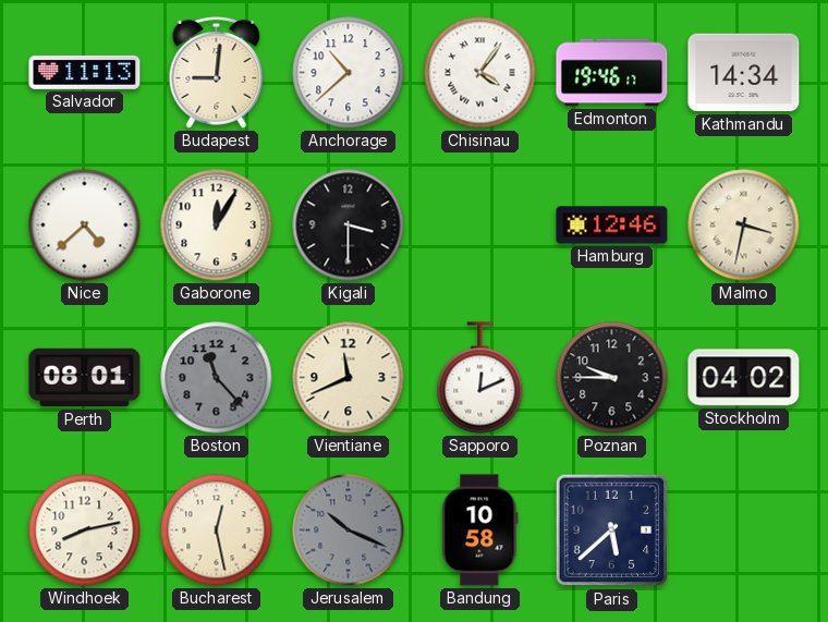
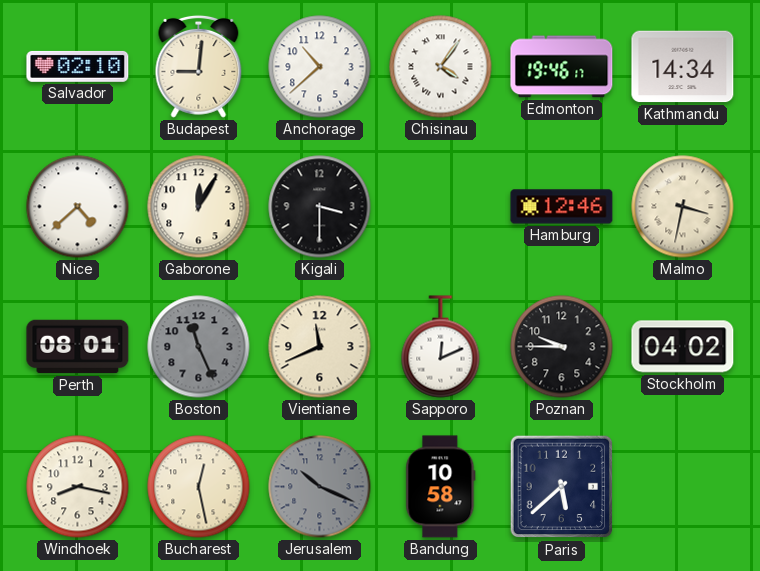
Salvador: 11:13 -> 02:10 (78, 66)
Boston: 11:23 -> 11:26 (199, 347)
Windhoek: 8:13 -> 8:17 (78, 487)
